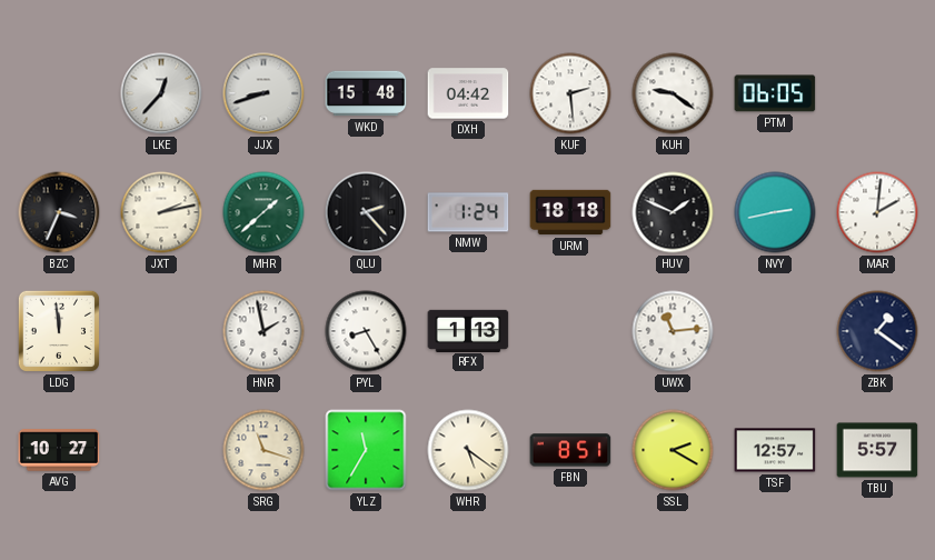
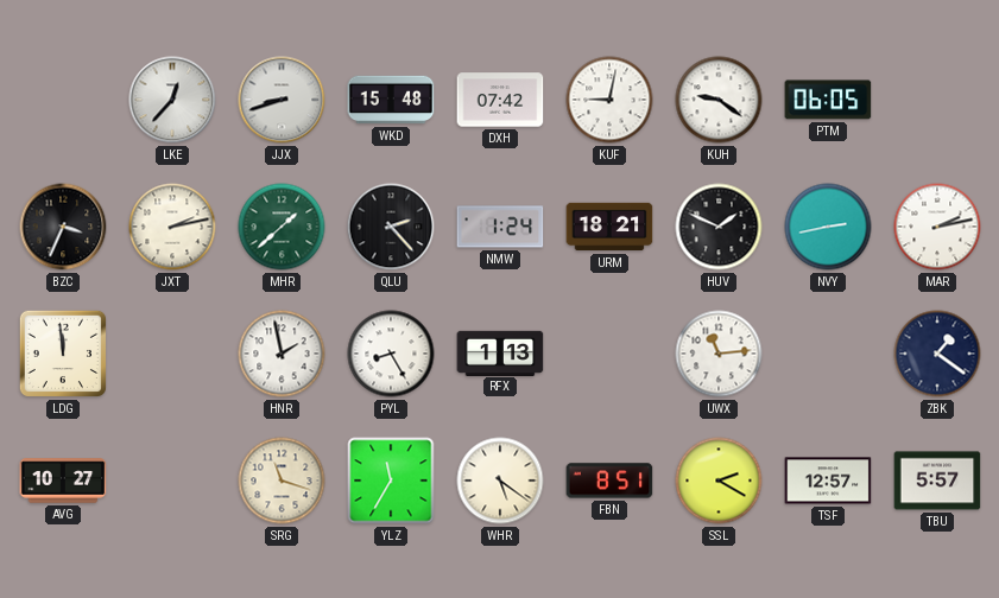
DXH: 04:42 -> 07:42 (500, 100)
KUF: 2:29 -> 9:02 (609, 100)
URM: 18:18 -> 18:21 (609, 227)
MAR: 2:01 -> 2:13 (937, 227)
